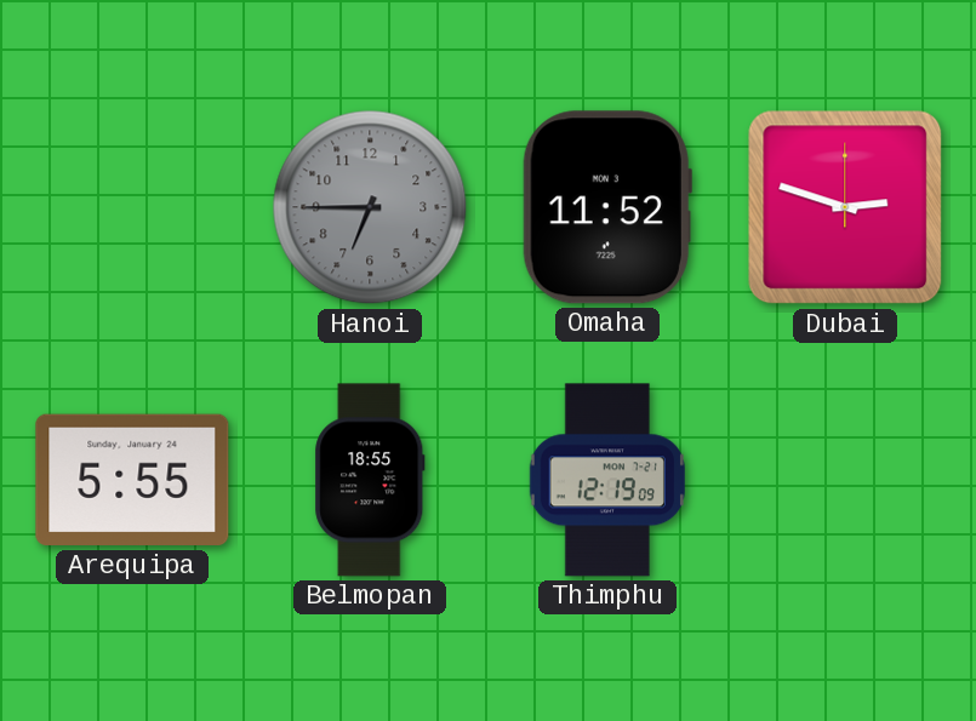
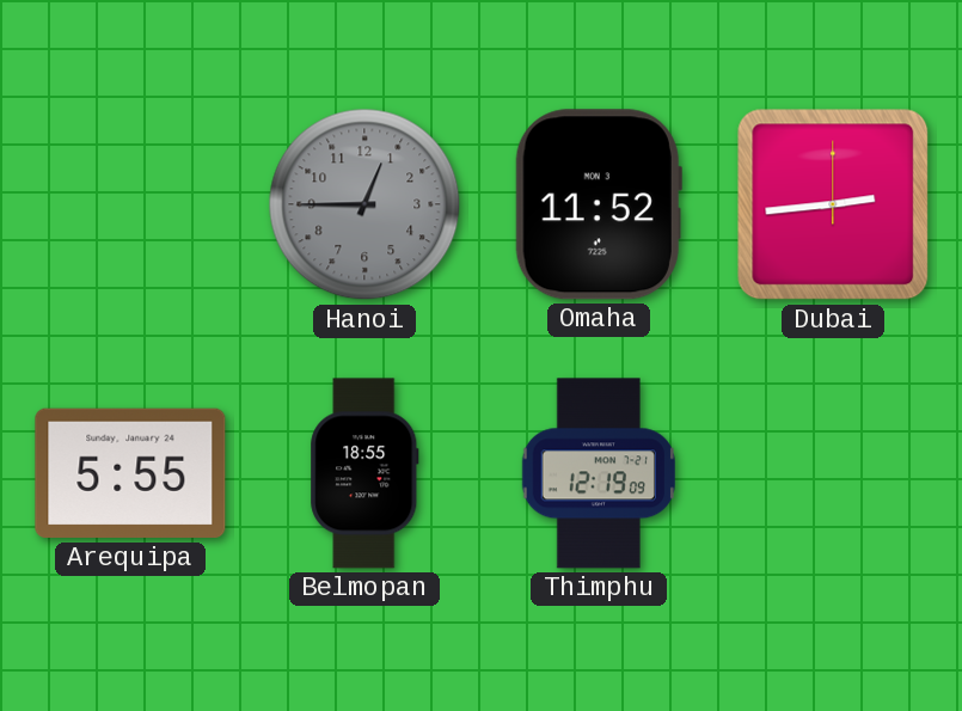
Hanoi: 6:45 -> 12:45 (364, 204)
Dubai: 2:48 -> 2:44 (833, 204)
